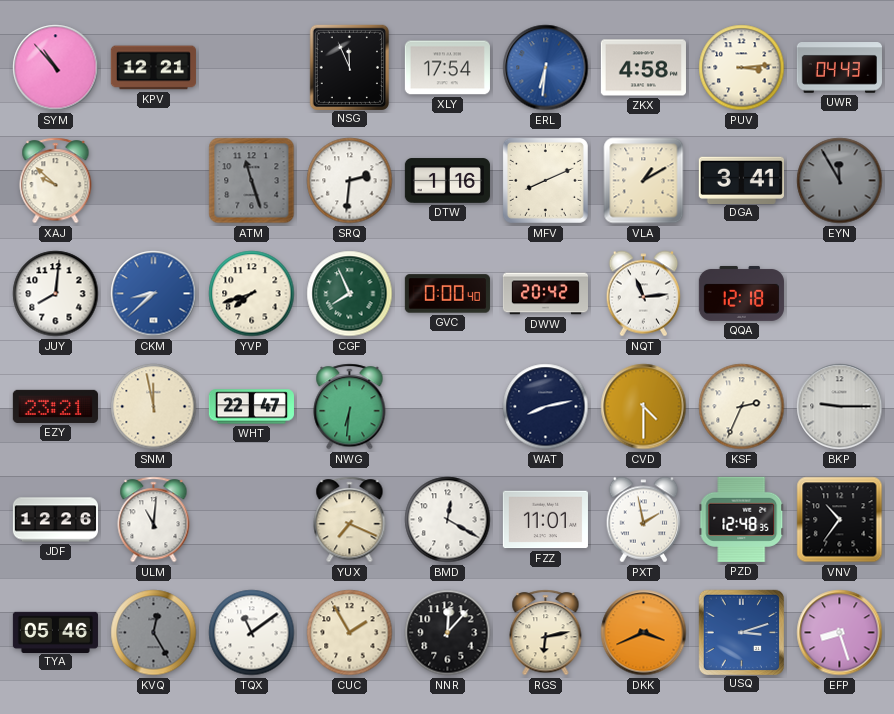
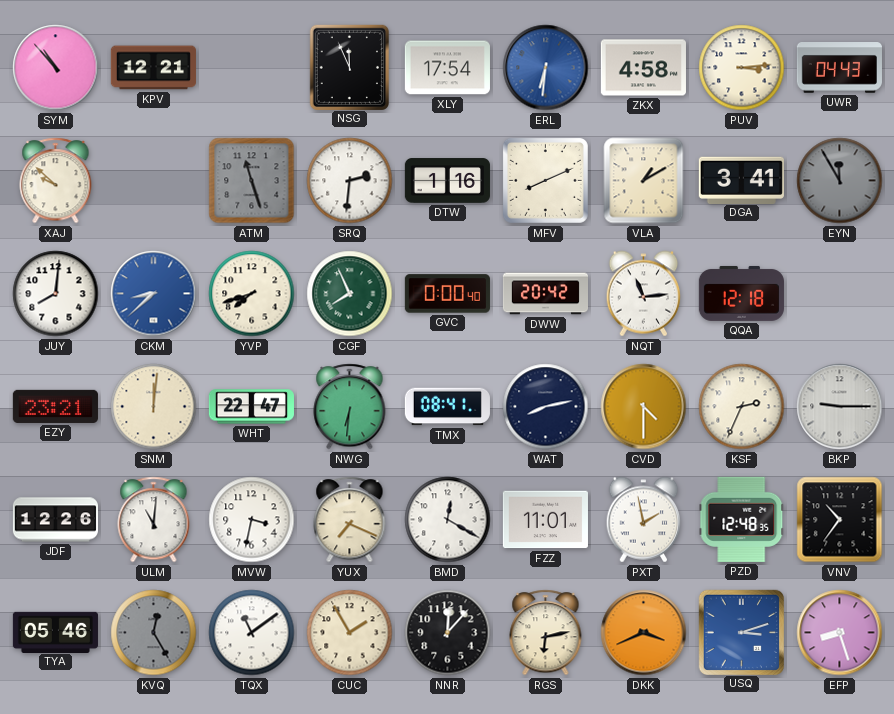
SNM: 11:58 -> 12:01 (154, 407)
TMX: none -> 08:41 (447, 407)
MVW: none -> 3:32 (252, 520)
